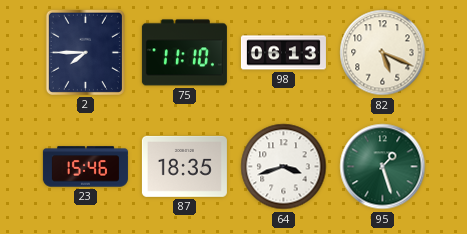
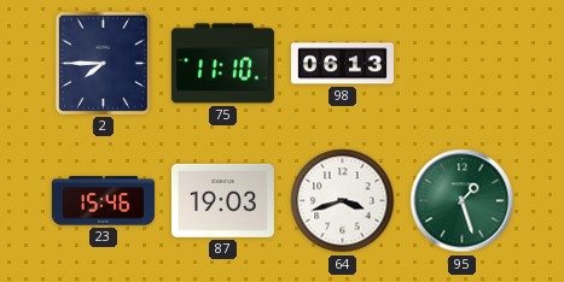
82: 5:19 -> none (383, 53)
87: 18:35 -> 19:03 (222, 200)
